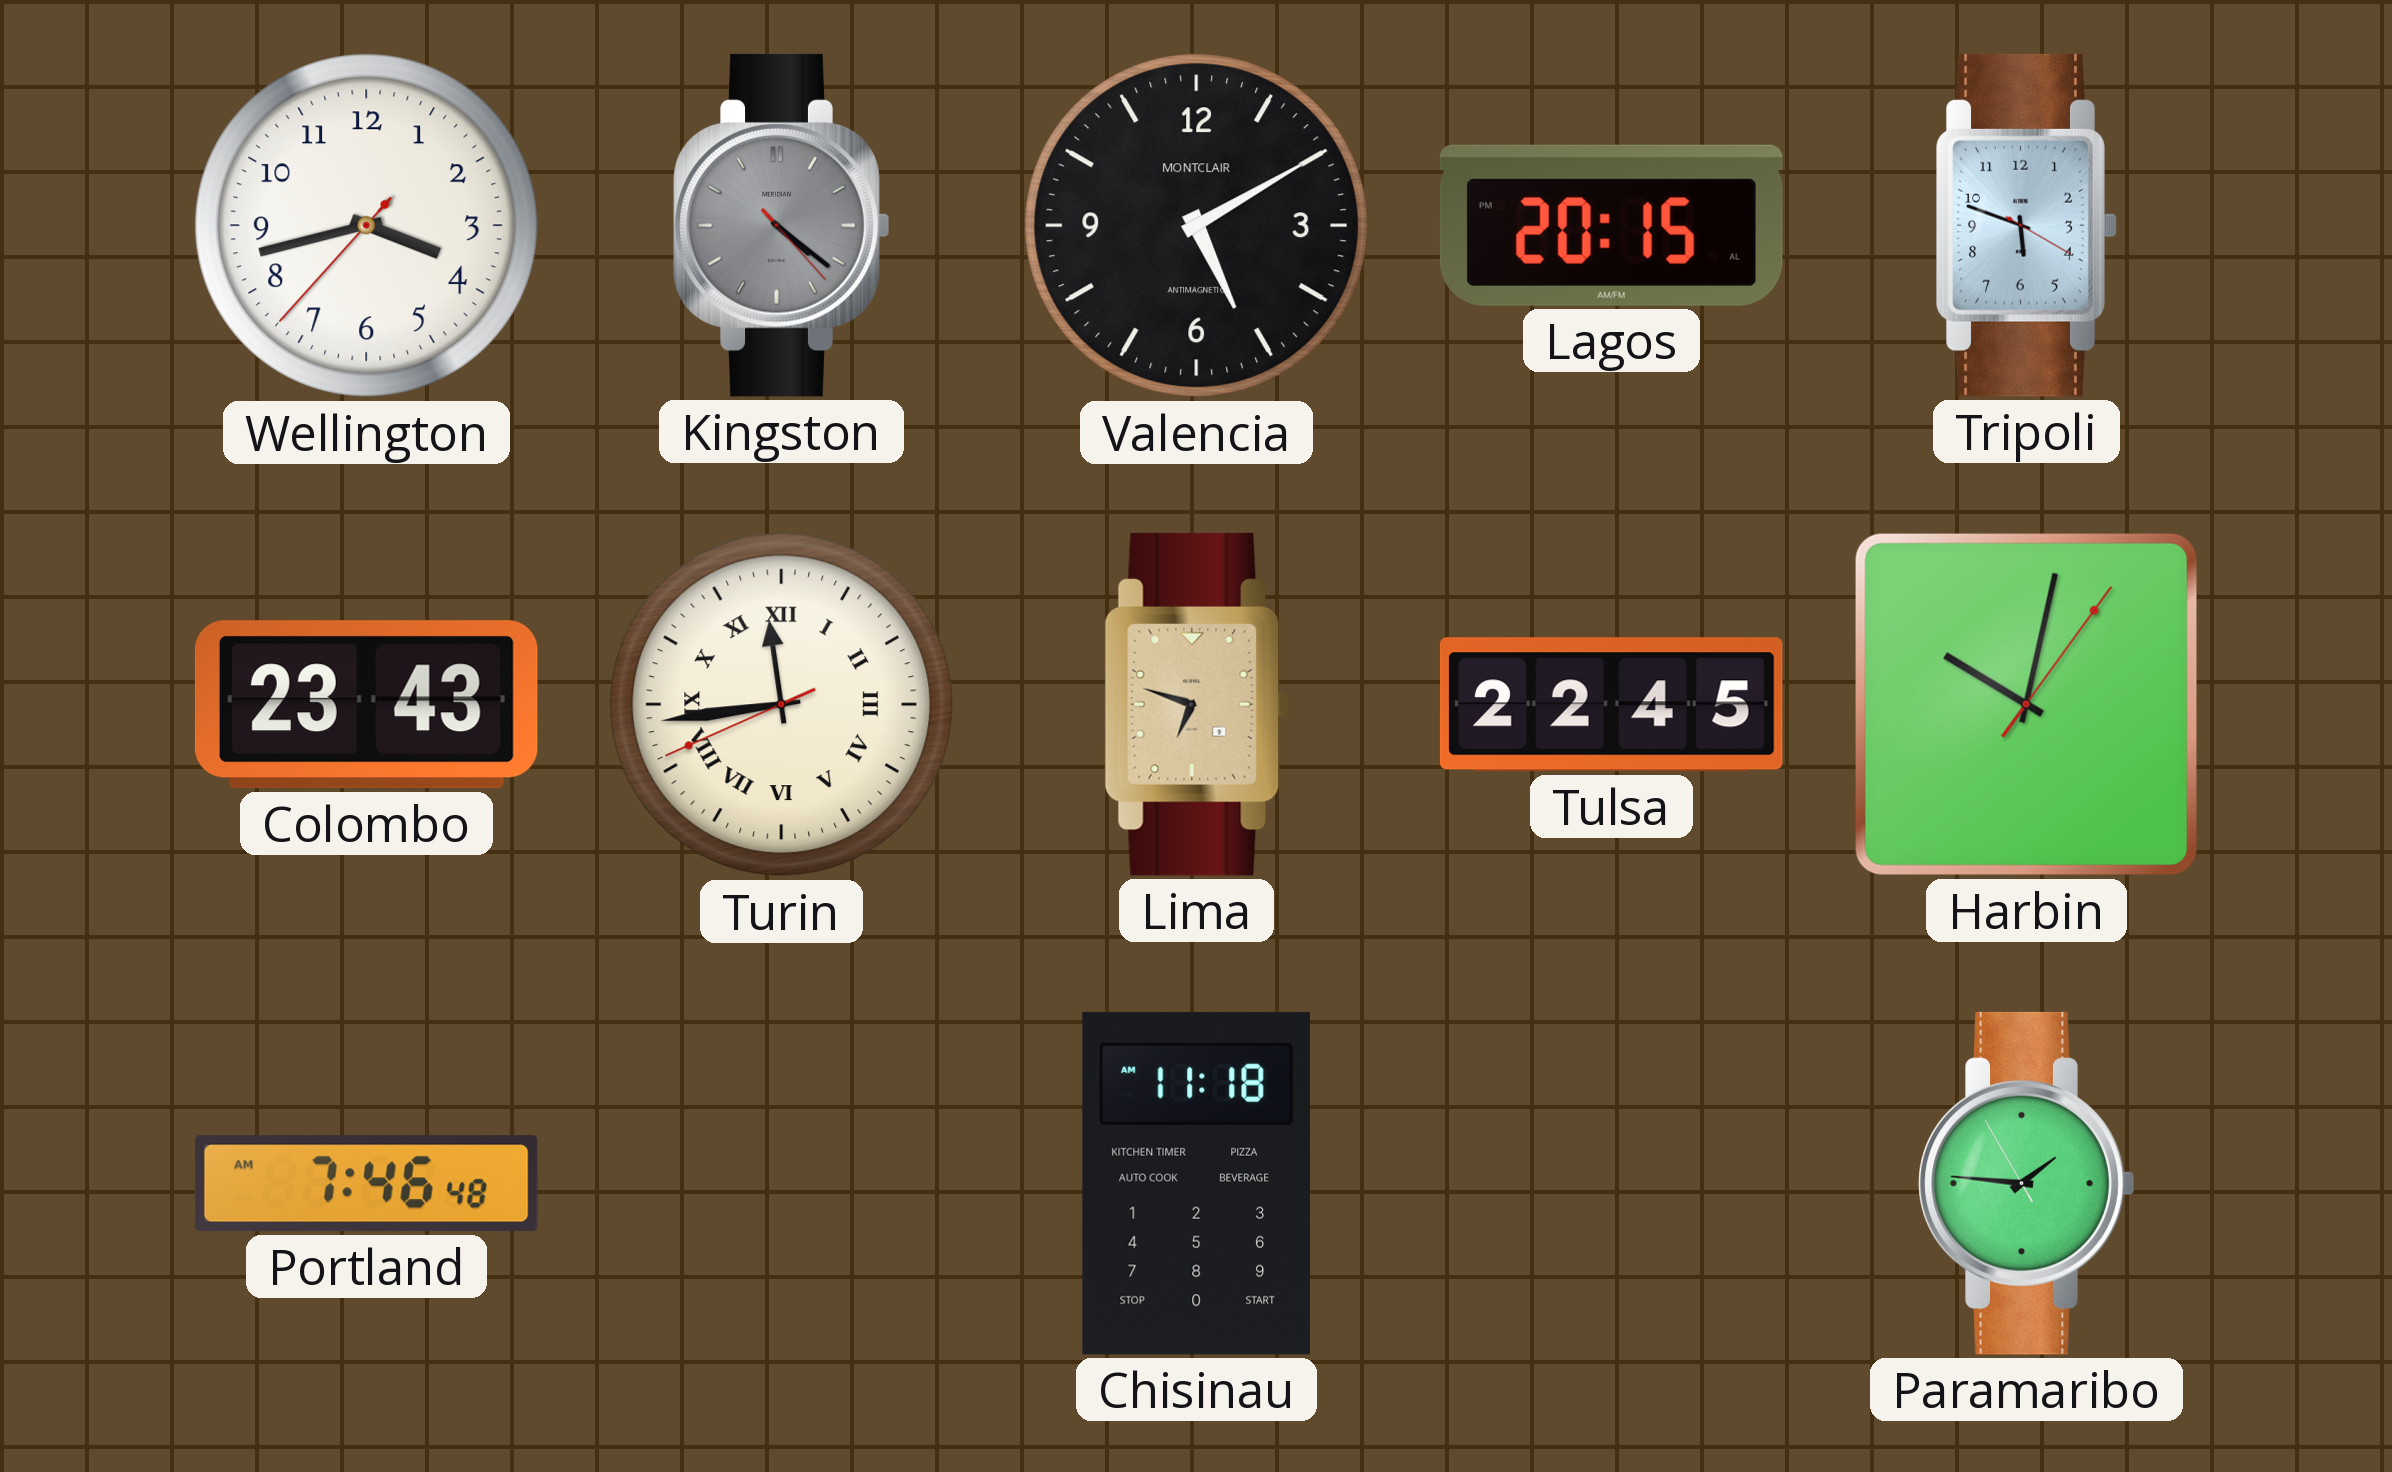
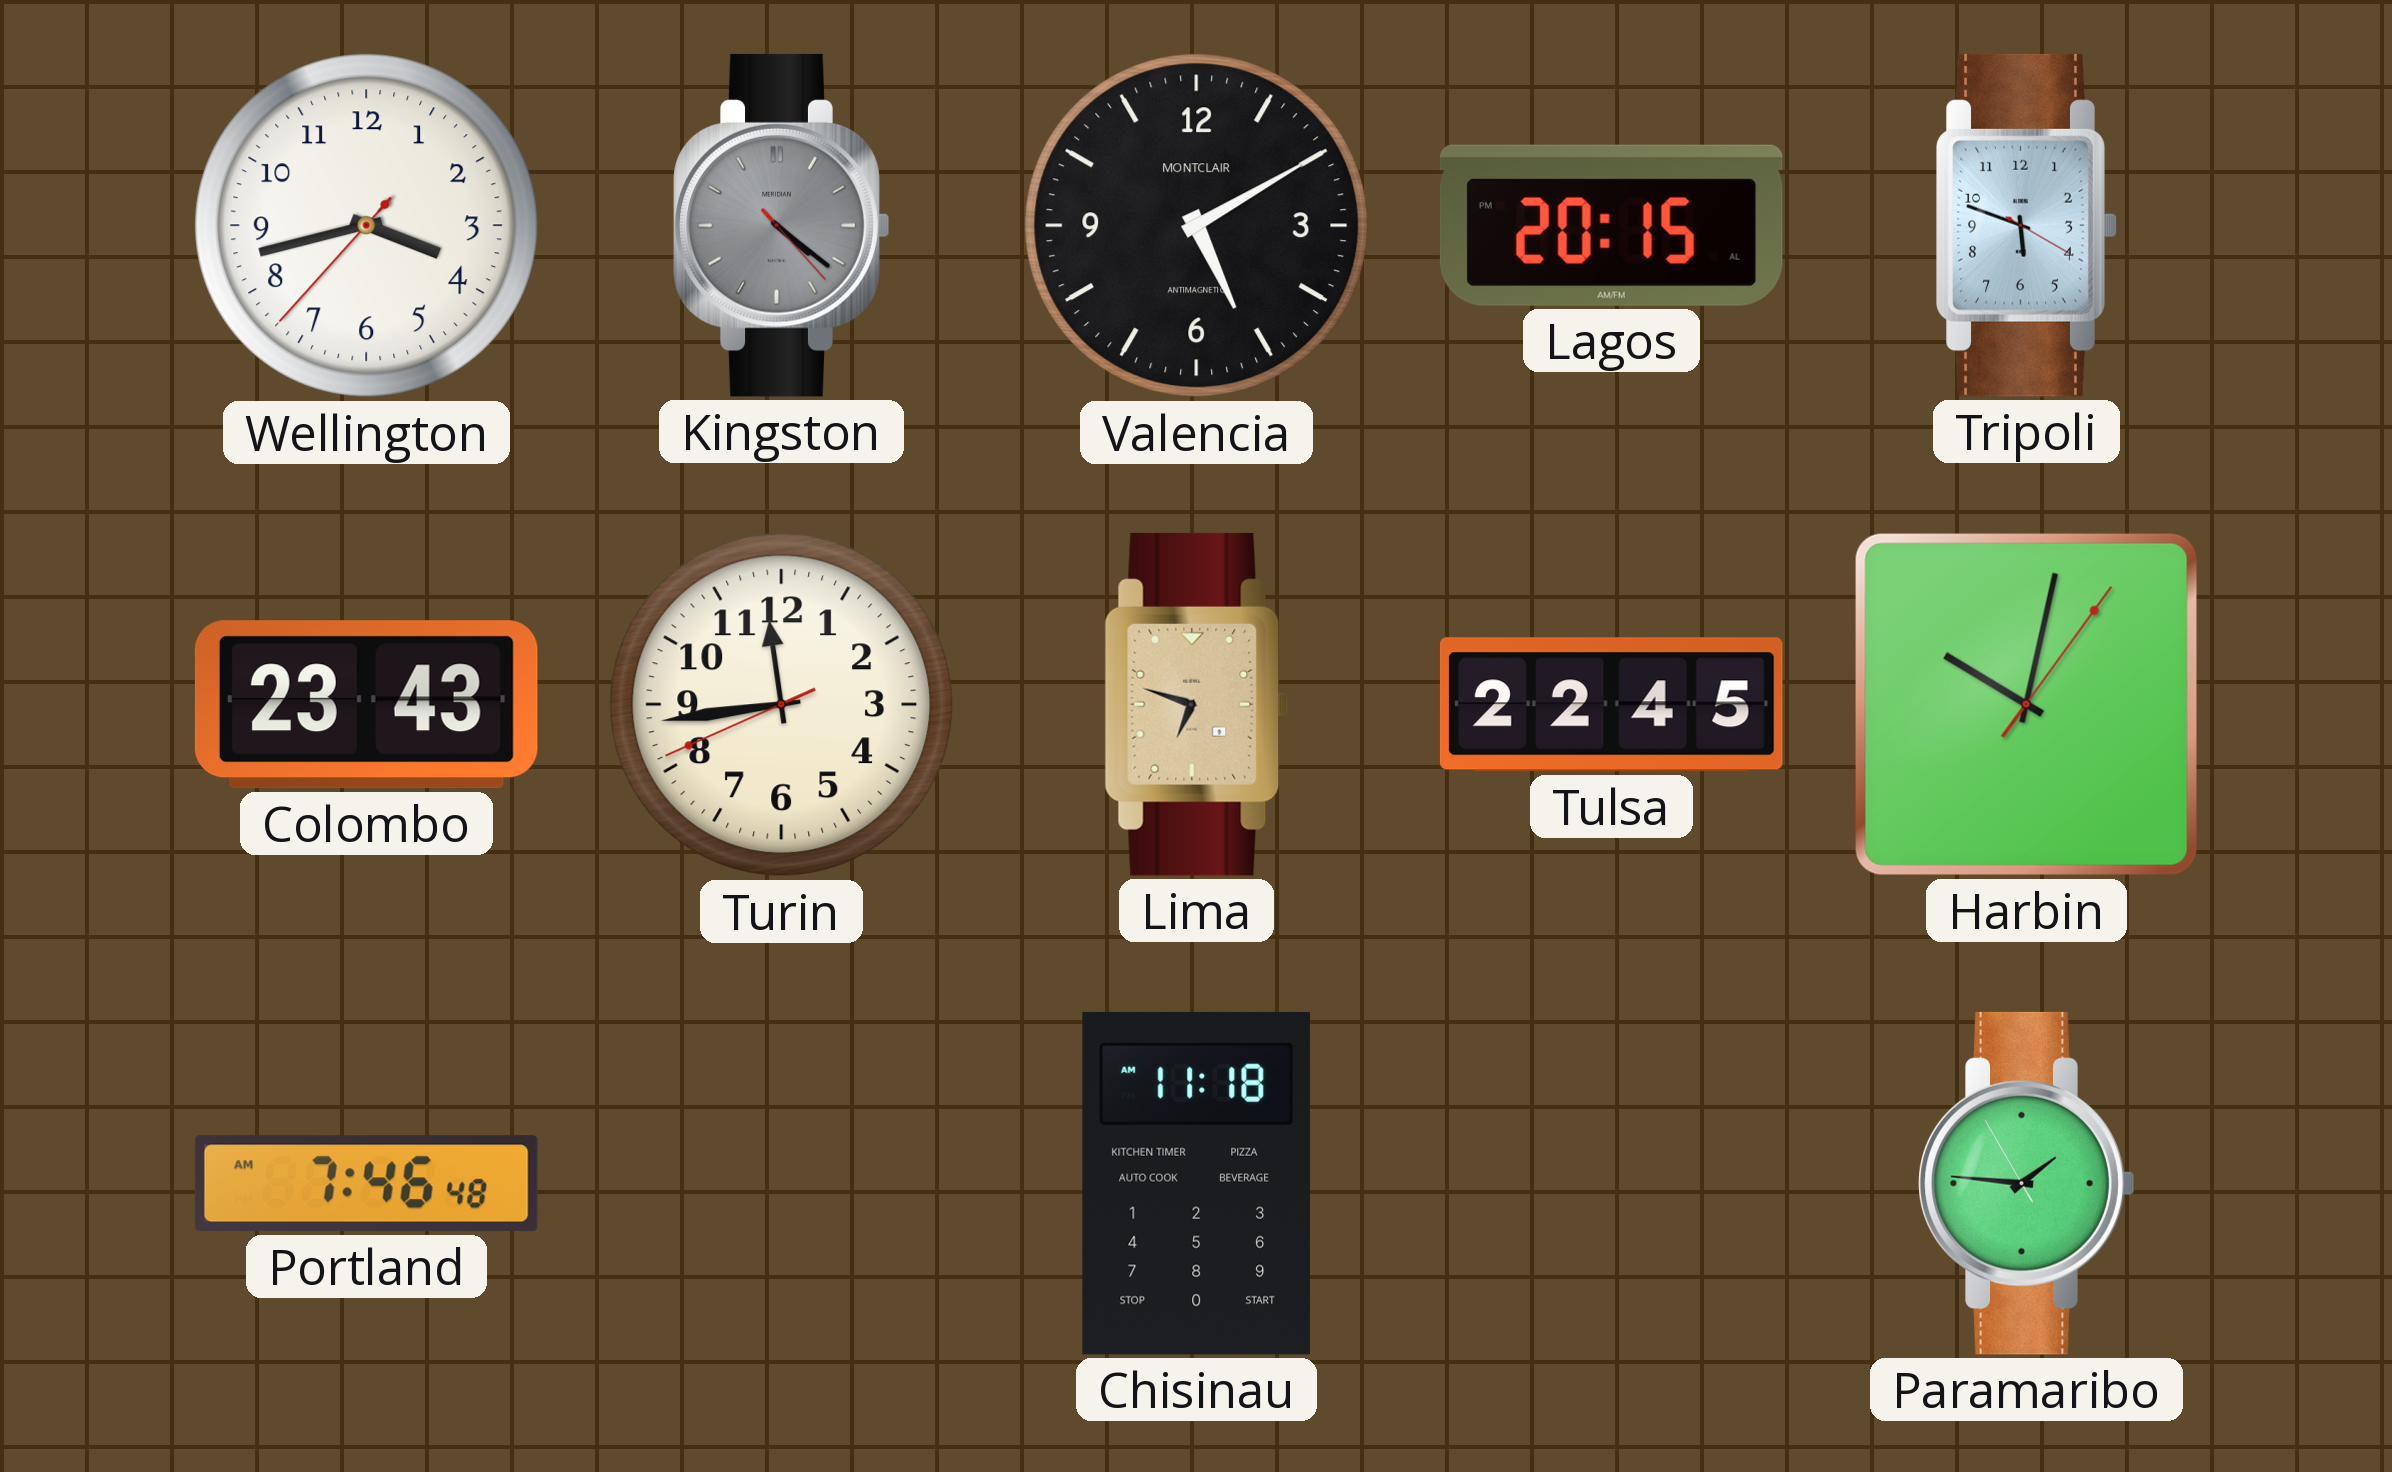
Turin numerals: Roman -> Arabic (782, 705)
